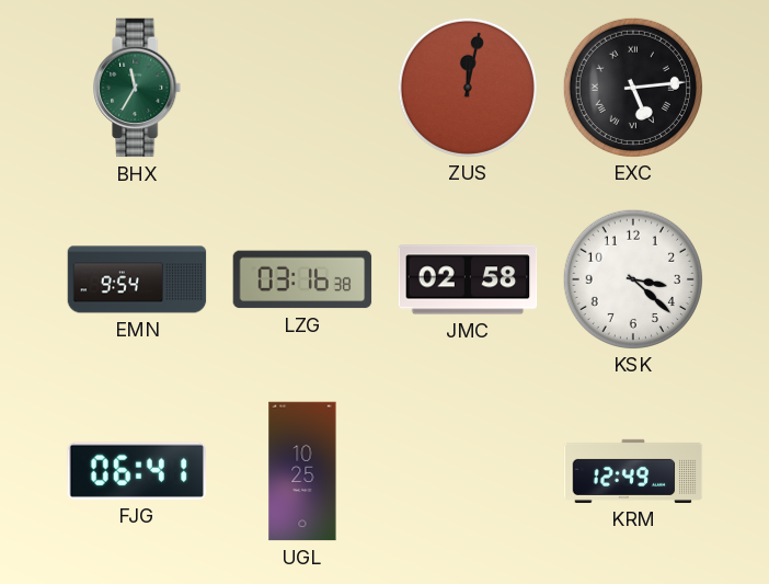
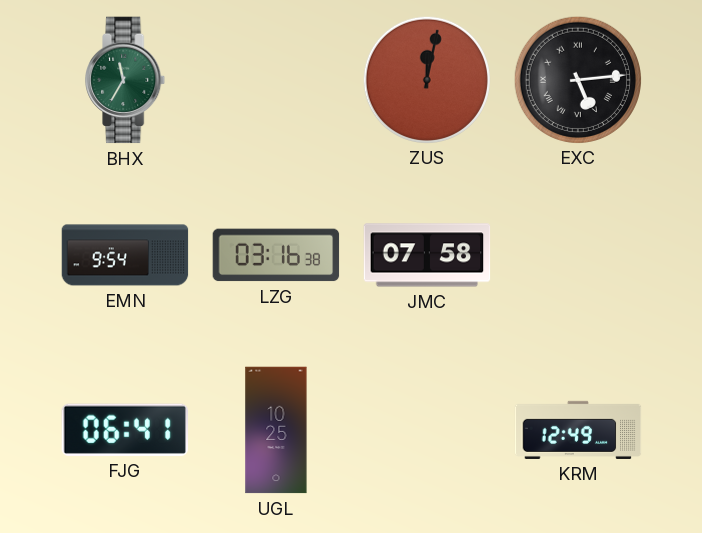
JMC: 02:58 -> 07:58 (427, 255)
KSK: 3:22 -> none (632, 278)
